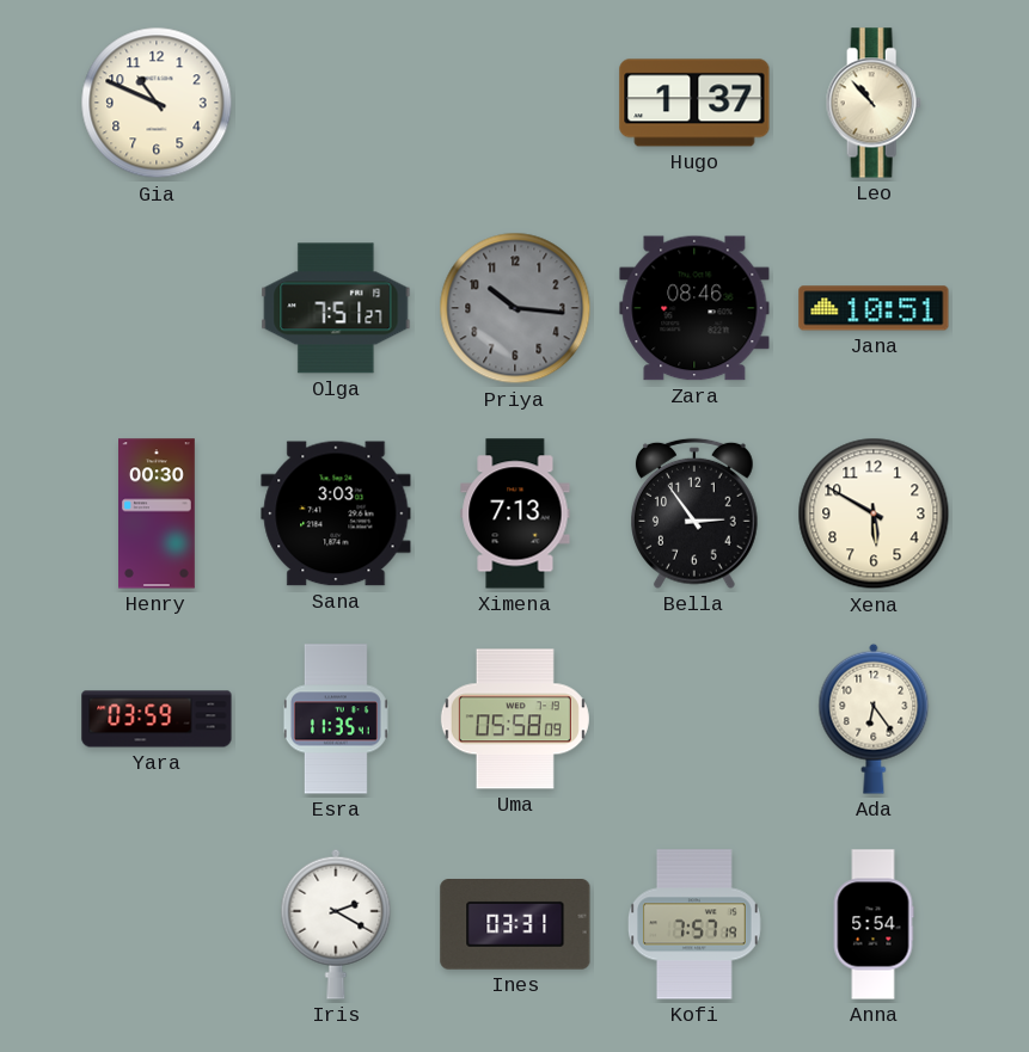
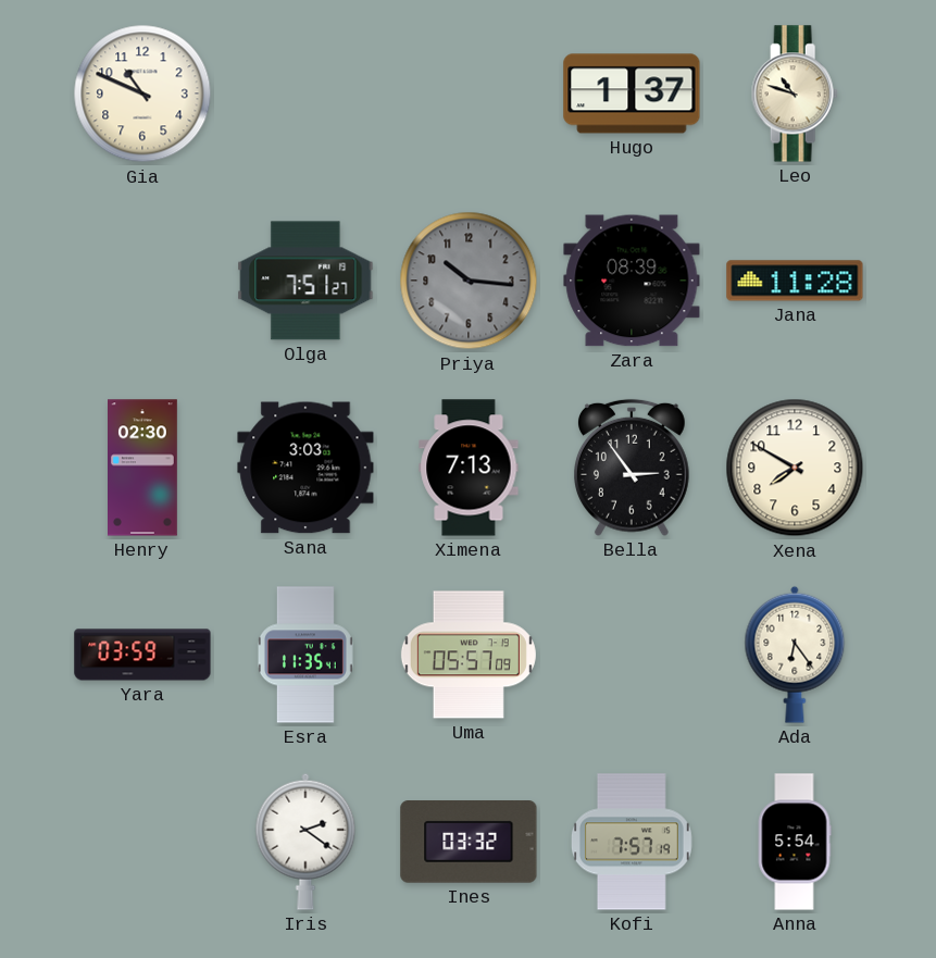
Leo: 10:53 -> 10:48 (795, 94)
Zara: 08:46 -> 08:39 (632, 281)
Jana: 10:51 -> 11:28 (795, 281)
Henry: 00:30 -> 02:30 (143, 468)
Xena: 5:50 -> 7:50 (795, 468)
Uma: 05:58 -> 05:57 (469, 655)
Iris: 2:20 -> 2:21 (305, 842)
Ines: 03:31 -> 03:32 (469, 843)
